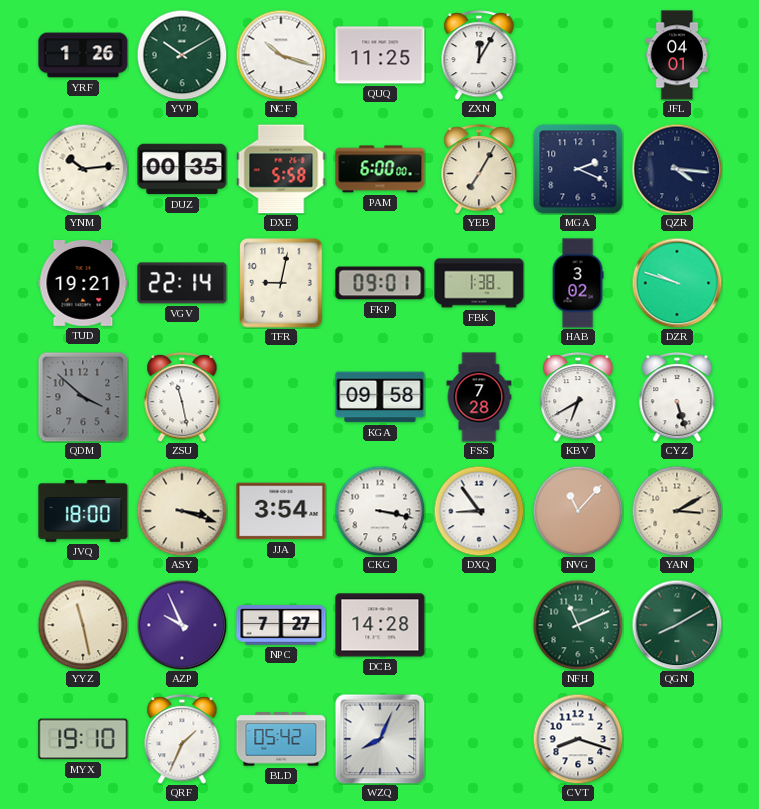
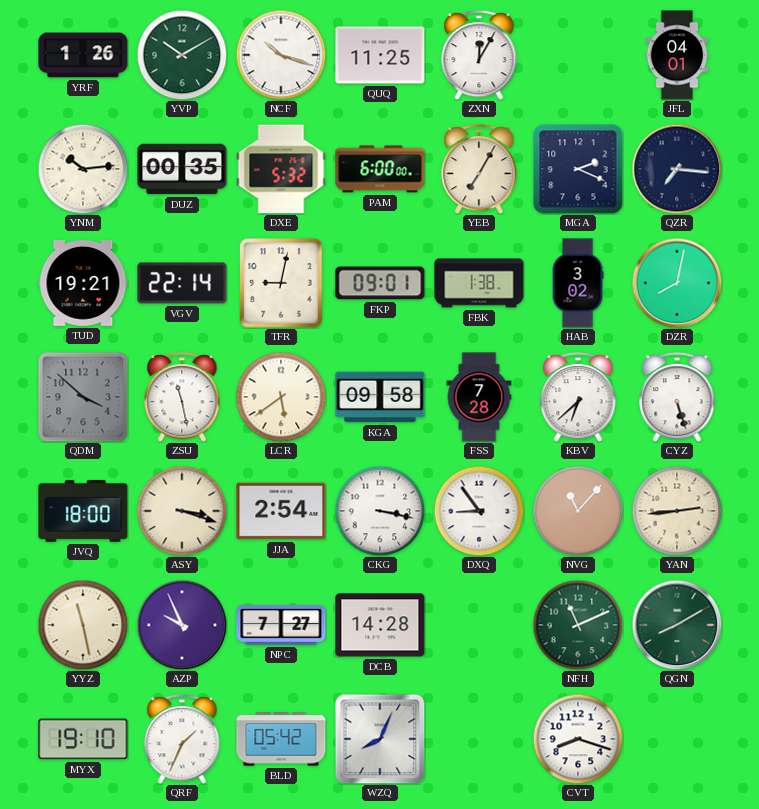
DXE: 5:58 -> 5:32 (281, 169)
QZR: 4:16 -> 7:16 (677, 169)
DZR: 9:48 -> 8:02 (677, 283)
LCR: none -> 5:39 (281, 397)
KBV: 6:40 -> 6:38 (578, 397)
JJA: 3:54 -> 2:54 (281, 511)
YAN: 3:10 -> 2:44 (677, 511)
